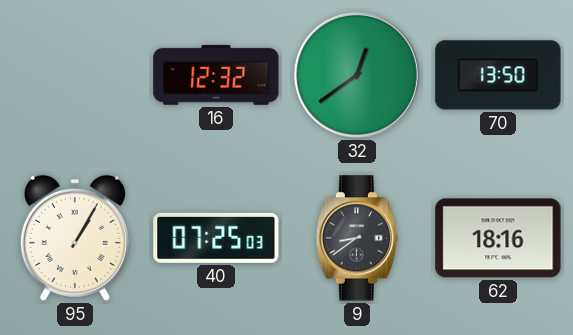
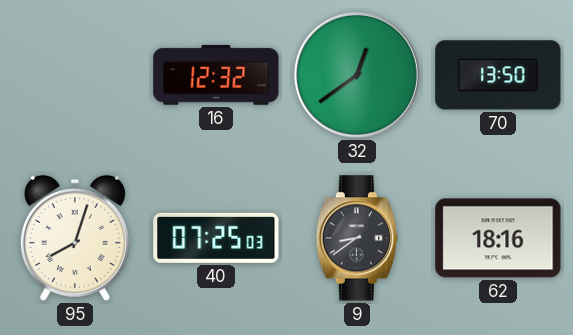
95: 1:05 -> 8:03 (75, 238)
